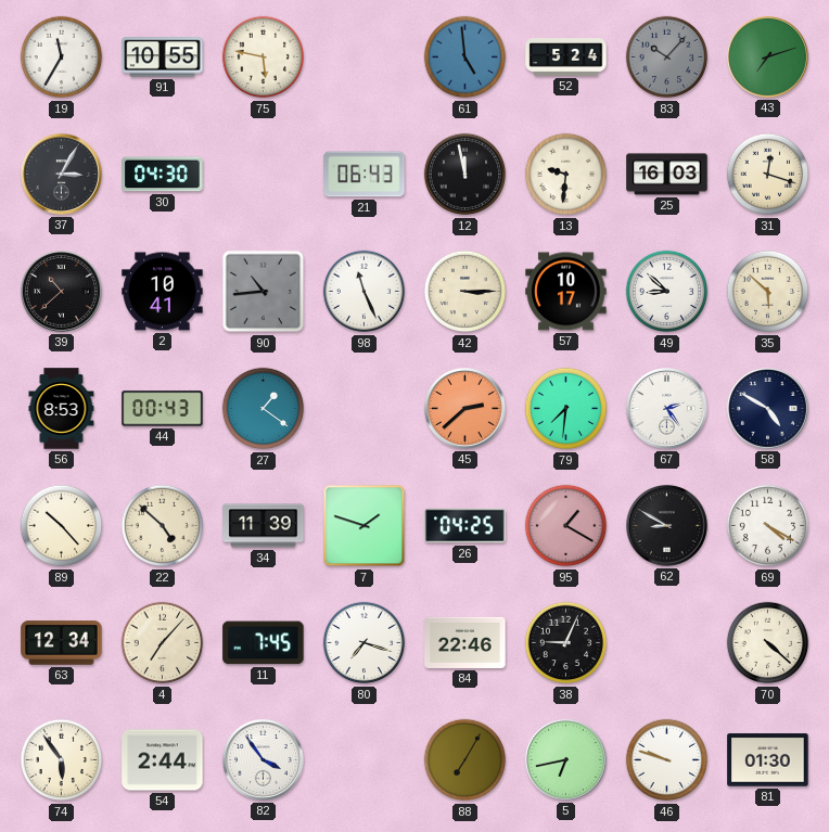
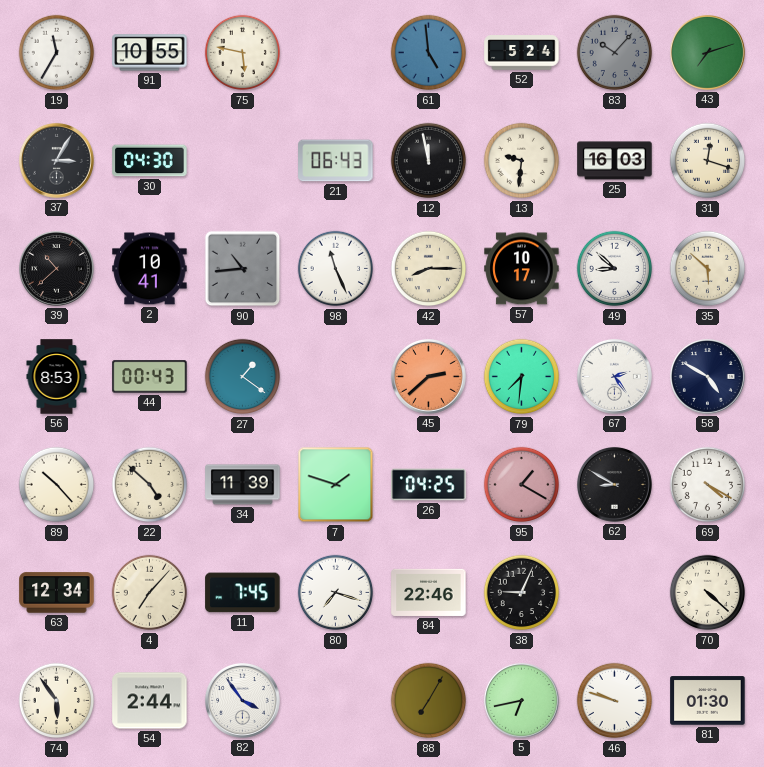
42: 3:15 -> 8:15 (429, 269)
